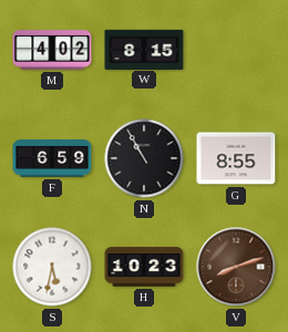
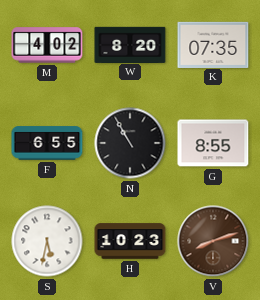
W: 8:15 -> 8:20 (130, 44)
K: none -> 07:35 (213, 44)
F: 6:59 -> 6:55 (47, 143)
